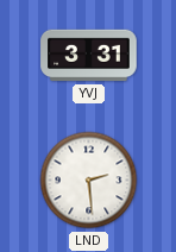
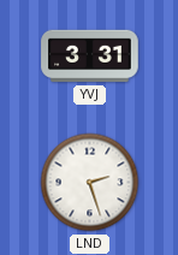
LND: 2:29 -> 2:27 (90, 183)
